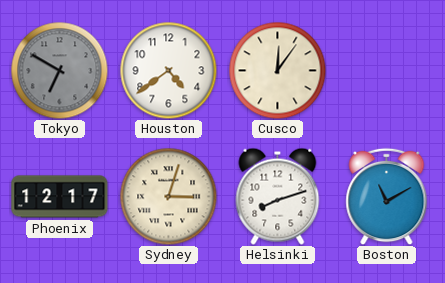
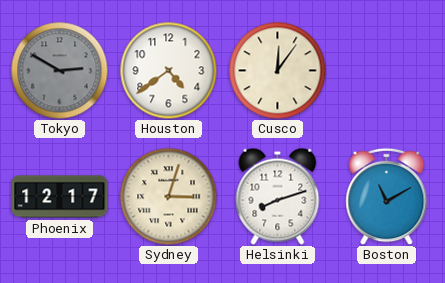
Tokyo: 6:50 -> 2:50 (59, 70)
